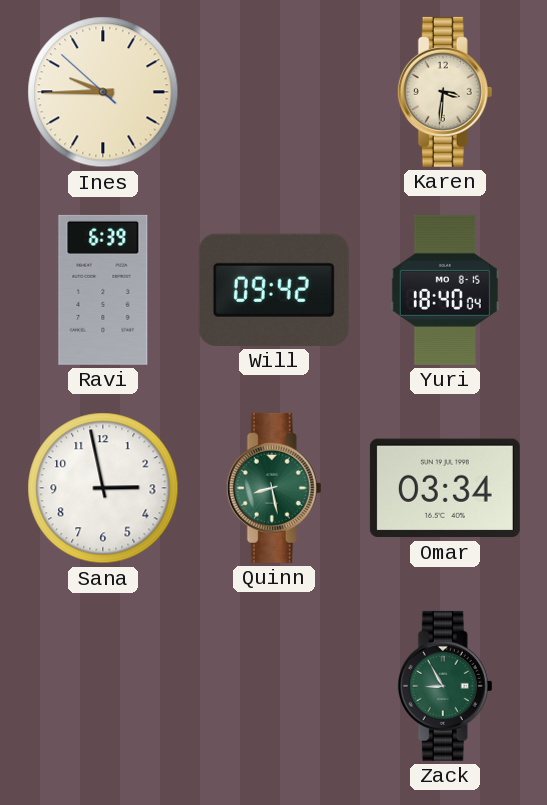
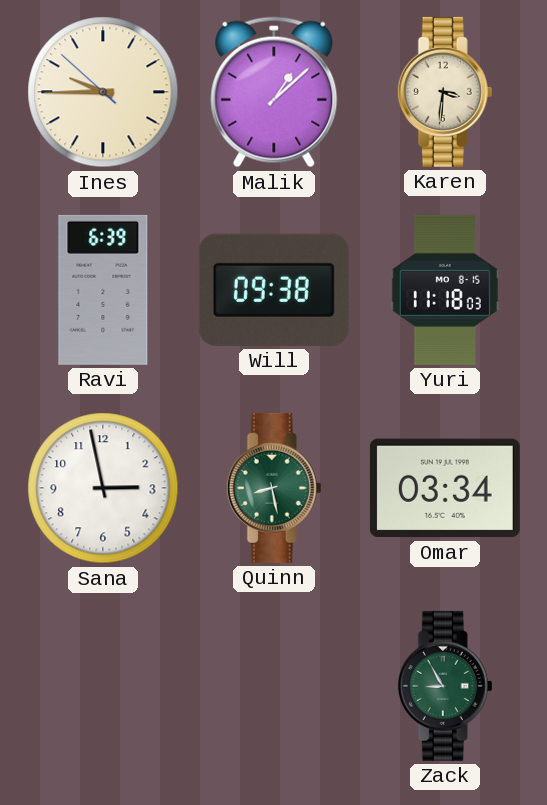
Malik: none -> 1:08 (274, 92)
Will: 09:42 -> 09:38 (274, 290)
Yuri: 18:40 -> 11:18 (445, 290)
